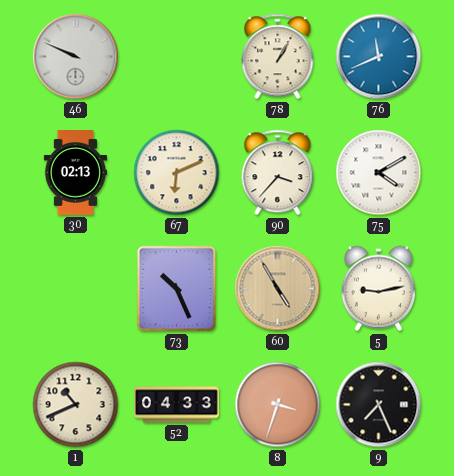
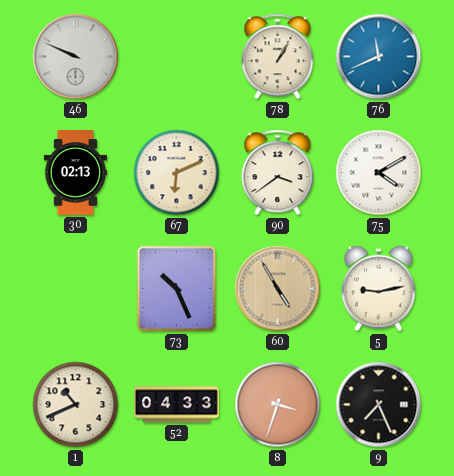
90: 3:37 -> 3:39 (278, 173)
